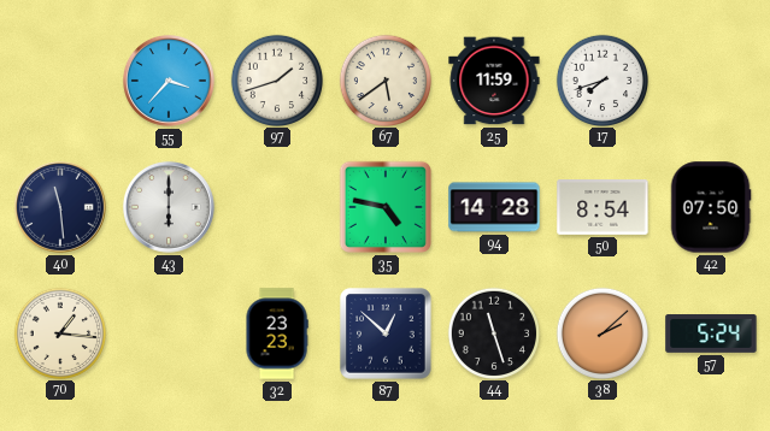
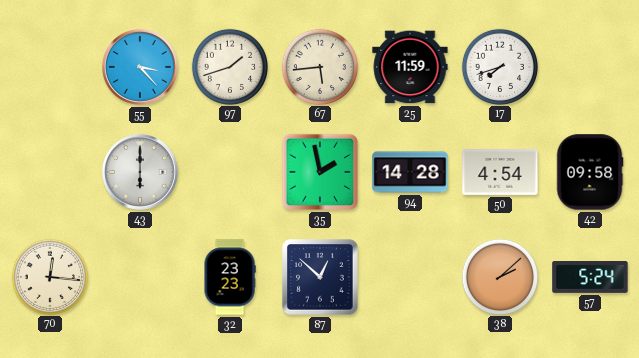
55: 3:37 -> 3:23 (141, 68)
67: 5:39 -> 5:44 (319, 66)
40: 11:29 -> none (61, 208)
35: 4:47 -> 1:58 (320, 172)
50: 8:54 -> 4:54 (500, 173)
42: 07:50 -> 09:58 (590, 172)
70: 1:16 -> 12:16 (49, 276)
44: 11:27 -> none (493, 332)
